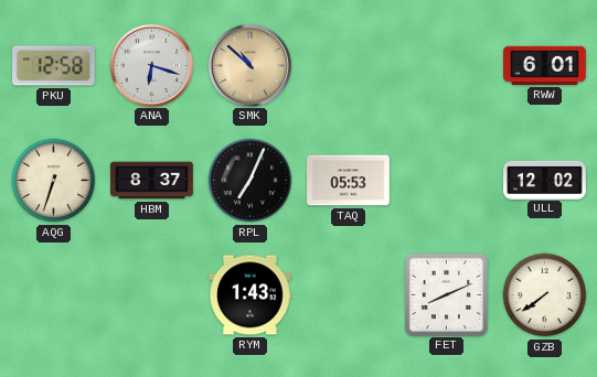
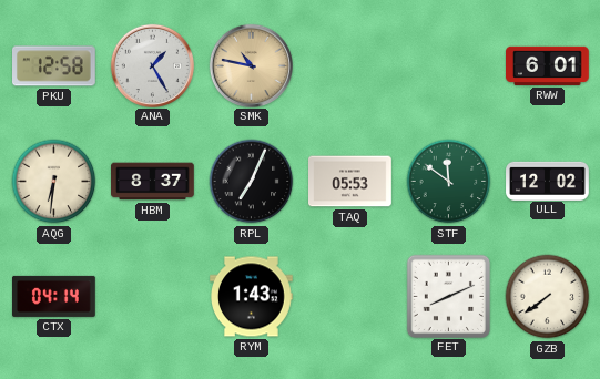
ANA: 6:18 -> 1:25 (152, 65)
SMK: 10:52 -> 10:47 (251, 65)
AQG: 6:33 -> 6:31 (54, 182)
STF: none -> 11:51 (449, 182)
CTX: none -> 04:14 (54, 296)
